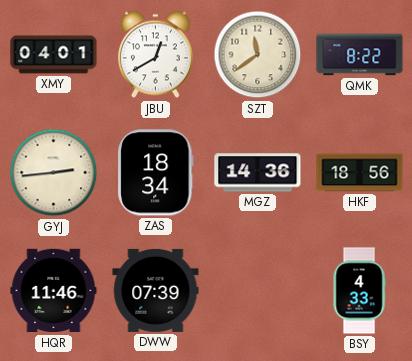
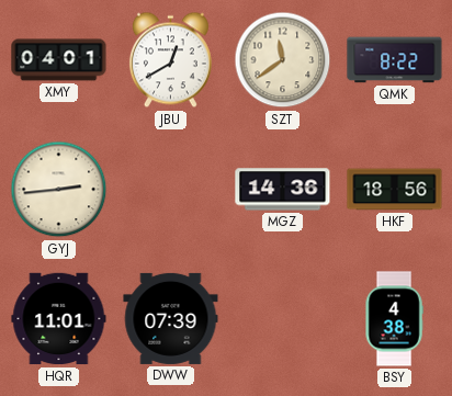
ZAS: 18:34 -> none (156, 173)
HQR: 11:46 -> 11:01 (59, 319)
BSY: 4:33 -> 4:38 (394, 319)
